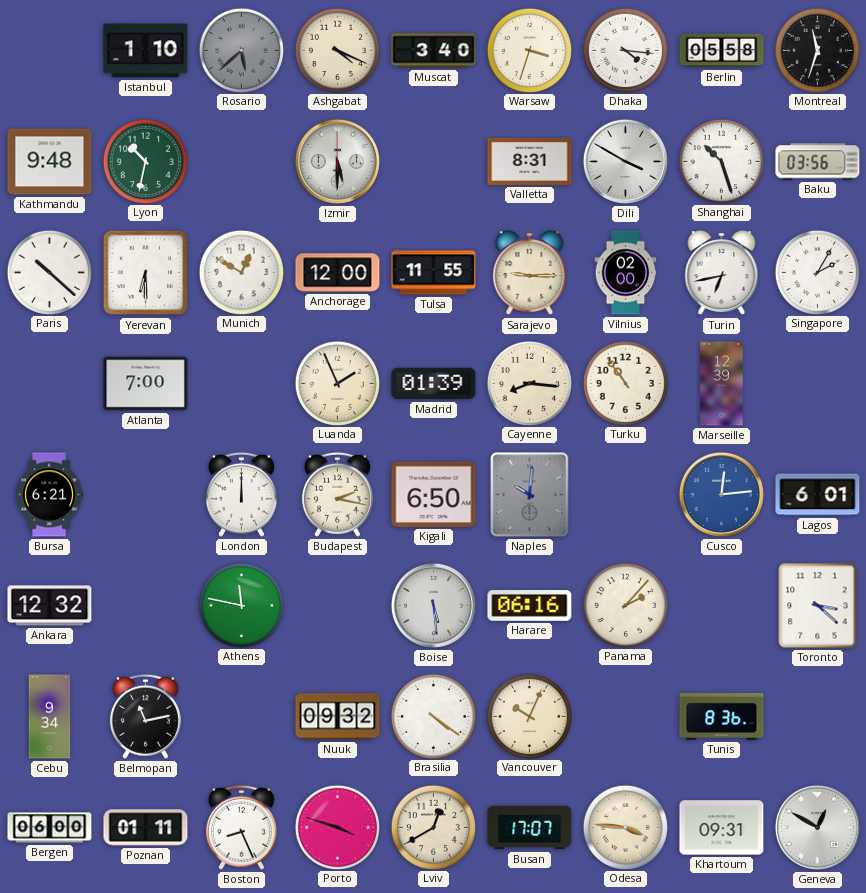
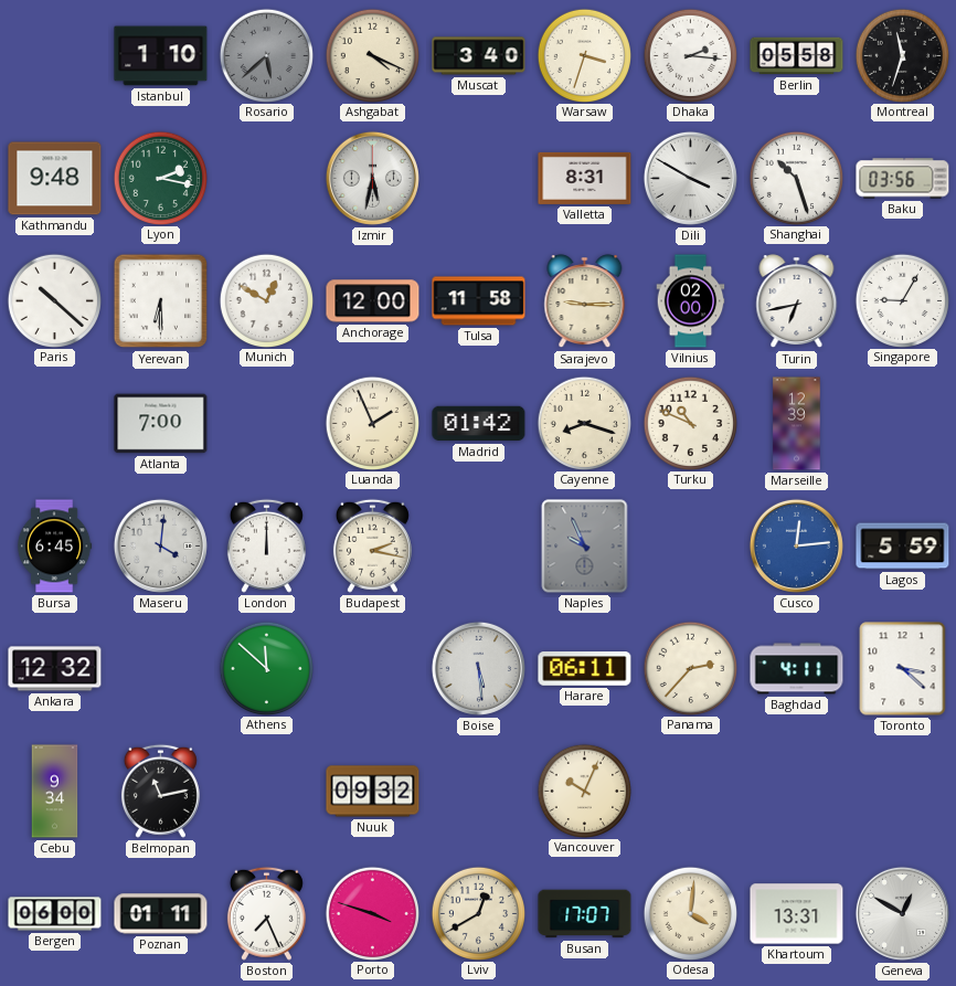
Dhaka: 4:16 -> 2:16 (690, 55)
Lyon: 10:32 -> 2:17 (160, 178)
Izmir: 5:30 -> 5:32 (372, 178)
Tulsa: 11:55 -> 11:58 (479, 301)
Singapore: 2:05 -> 9:05 (902, 300)
Madrid: 01:39 -> 01:42 (479, 424)
Cayenne: 8:16 -> 8:18 (584, 423)
Turku: 10:54 -> 10:49 (690, 423)
Bursa: 6:21 -> 6:45 (54, 547)
Maseru: none -> 4:01 (160, 545)
Kigali: 6:50 -> none (434, 494)
Naples: 10:01 -> 9:56 (585, 547)
Lagos: 6:01 -> 5:59 (903, 547)
Athens: 11:47 -> 11:52 (266, 668)
Harare: 06:16 -> 06:11 (585, 669)
Panama: 2:07 -> 2:37 (690, 668)
Baghdad: none -> 4:11 (797, 669)
Brasilia: 4:21 -> none (433, 716)
Tunis: 8:36 -> none (722, 716)
Boston: 8:26 -> 7:26 (266, 913)
Odesa: 3:46 -> 4:01 (690, 913)
Khartoum: 09:31 -> 13:31 (797, 914)
